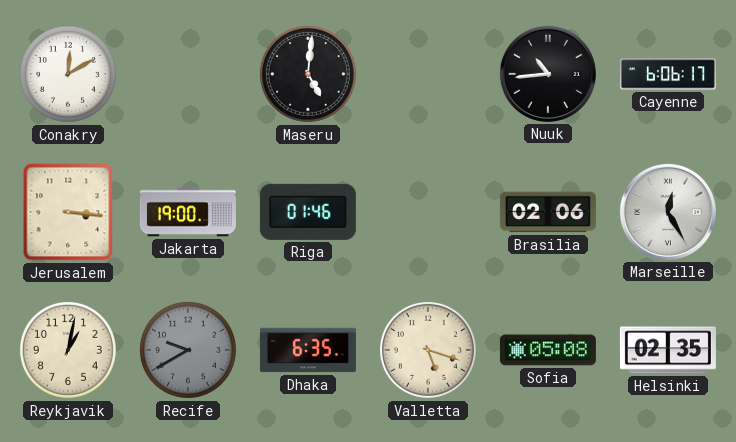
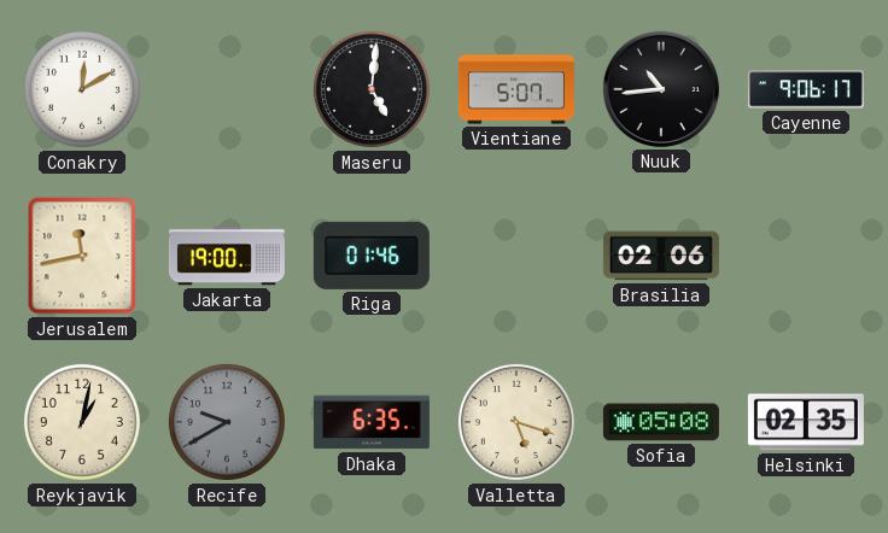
Vientiane: none -> 5:07 (516, 89)
Cayenne: 6:06 -> 9:06 (806, 89)
Jerusalem: 3:16 -> 11:43 (82, 256)
Marseille: 12:25 -> none (668, 212)
